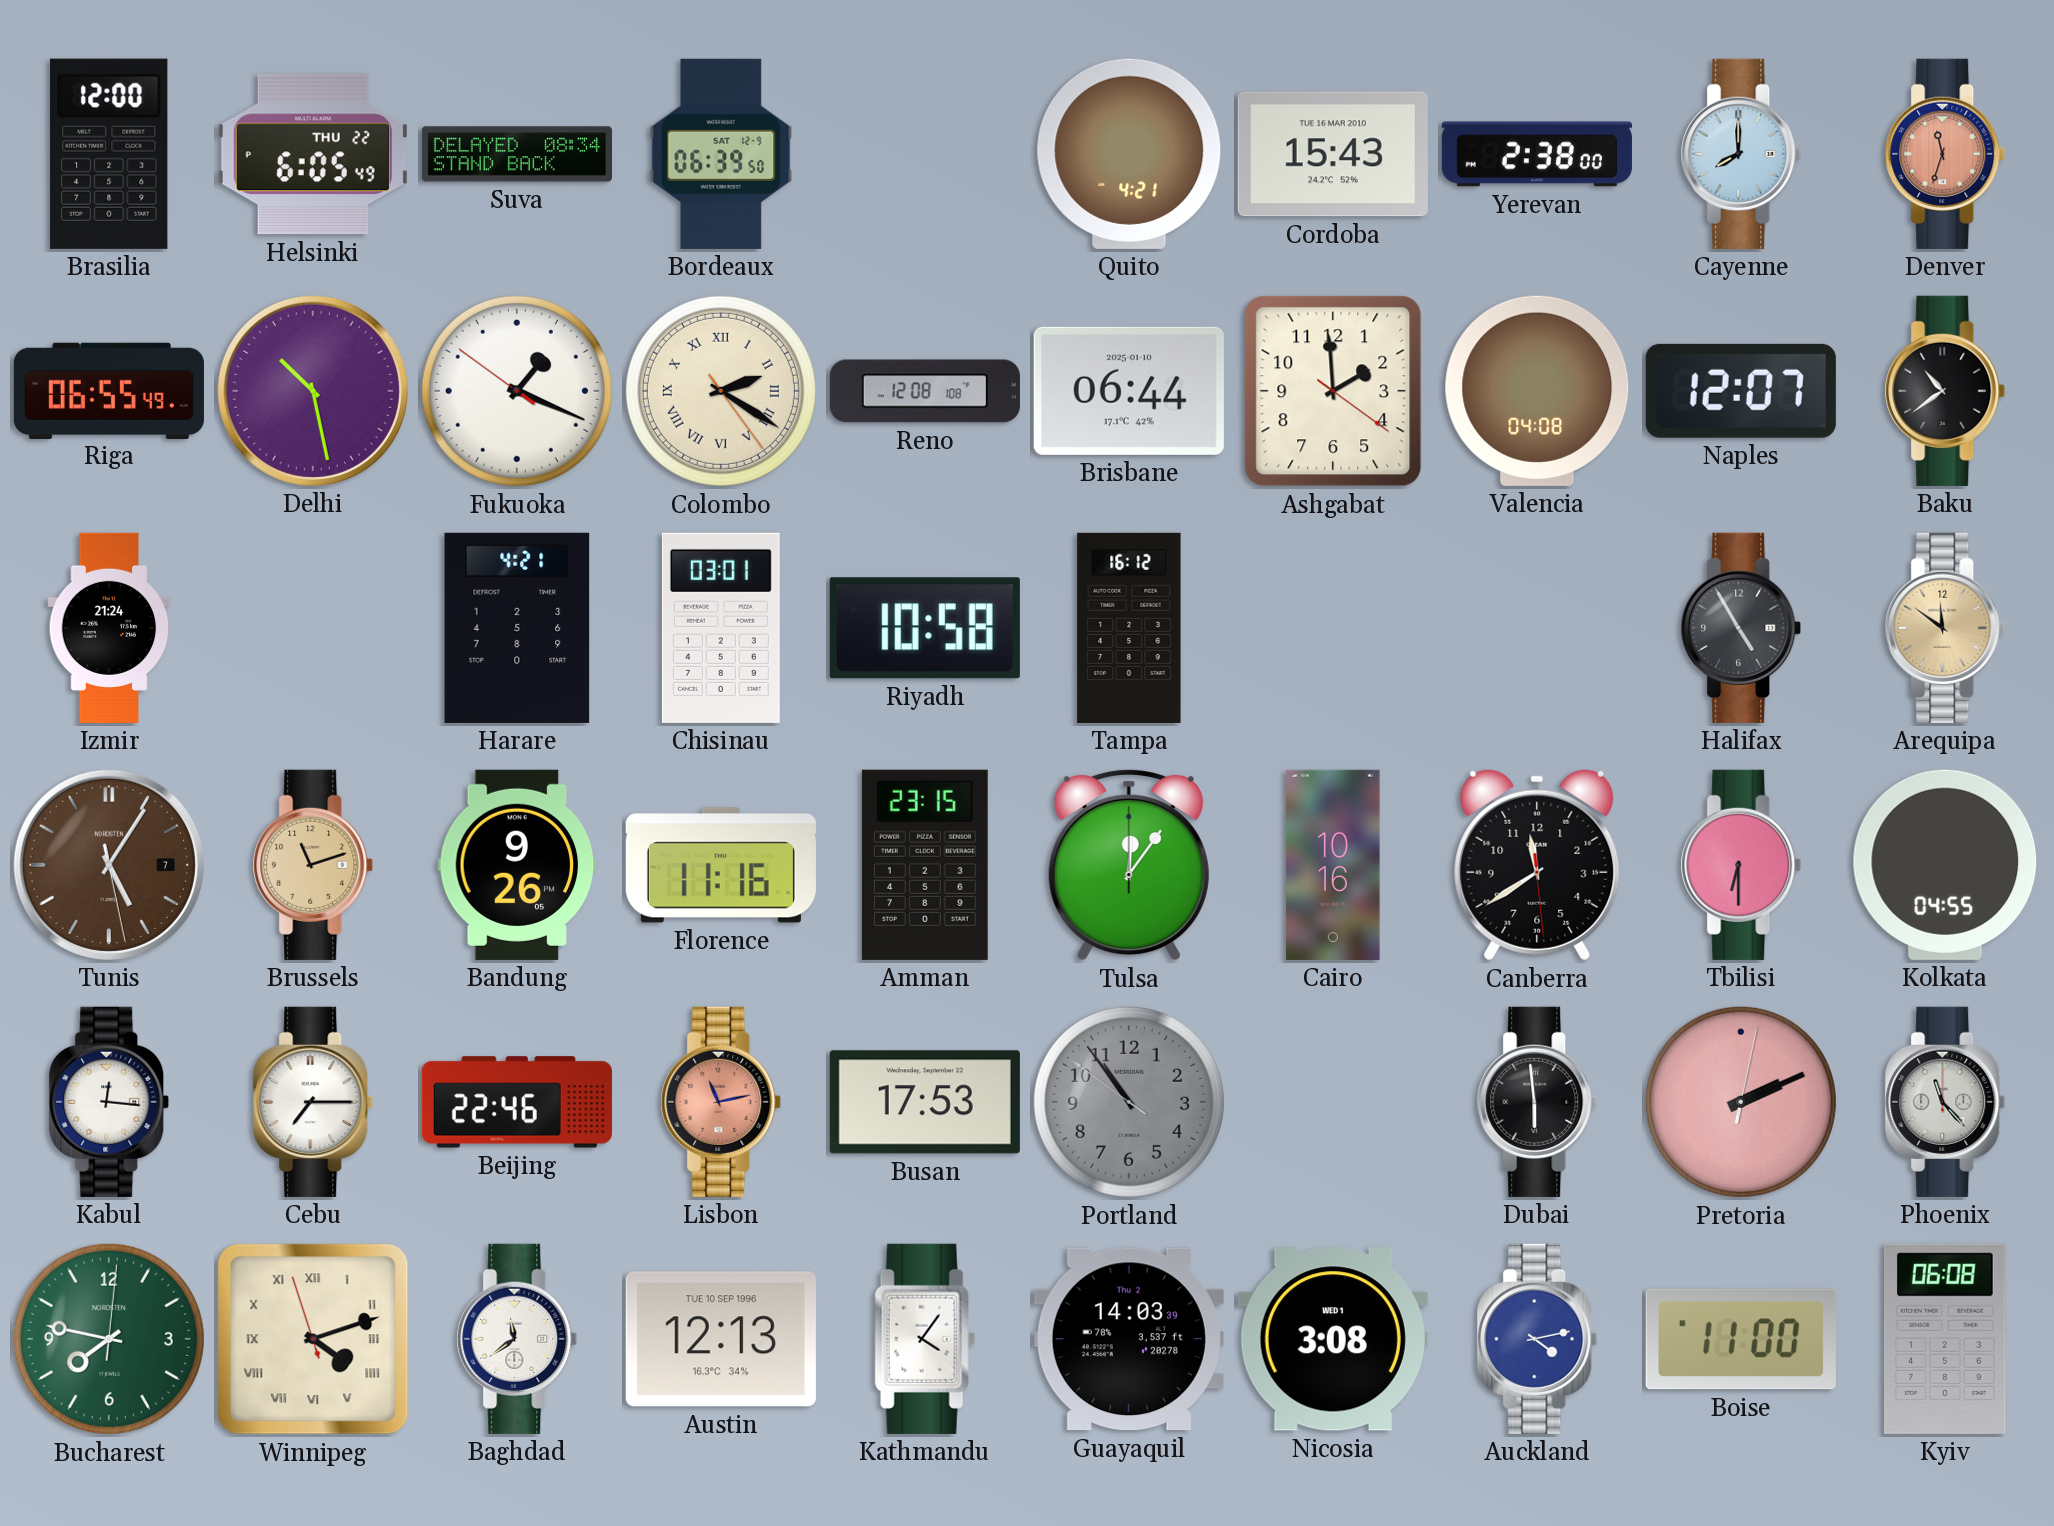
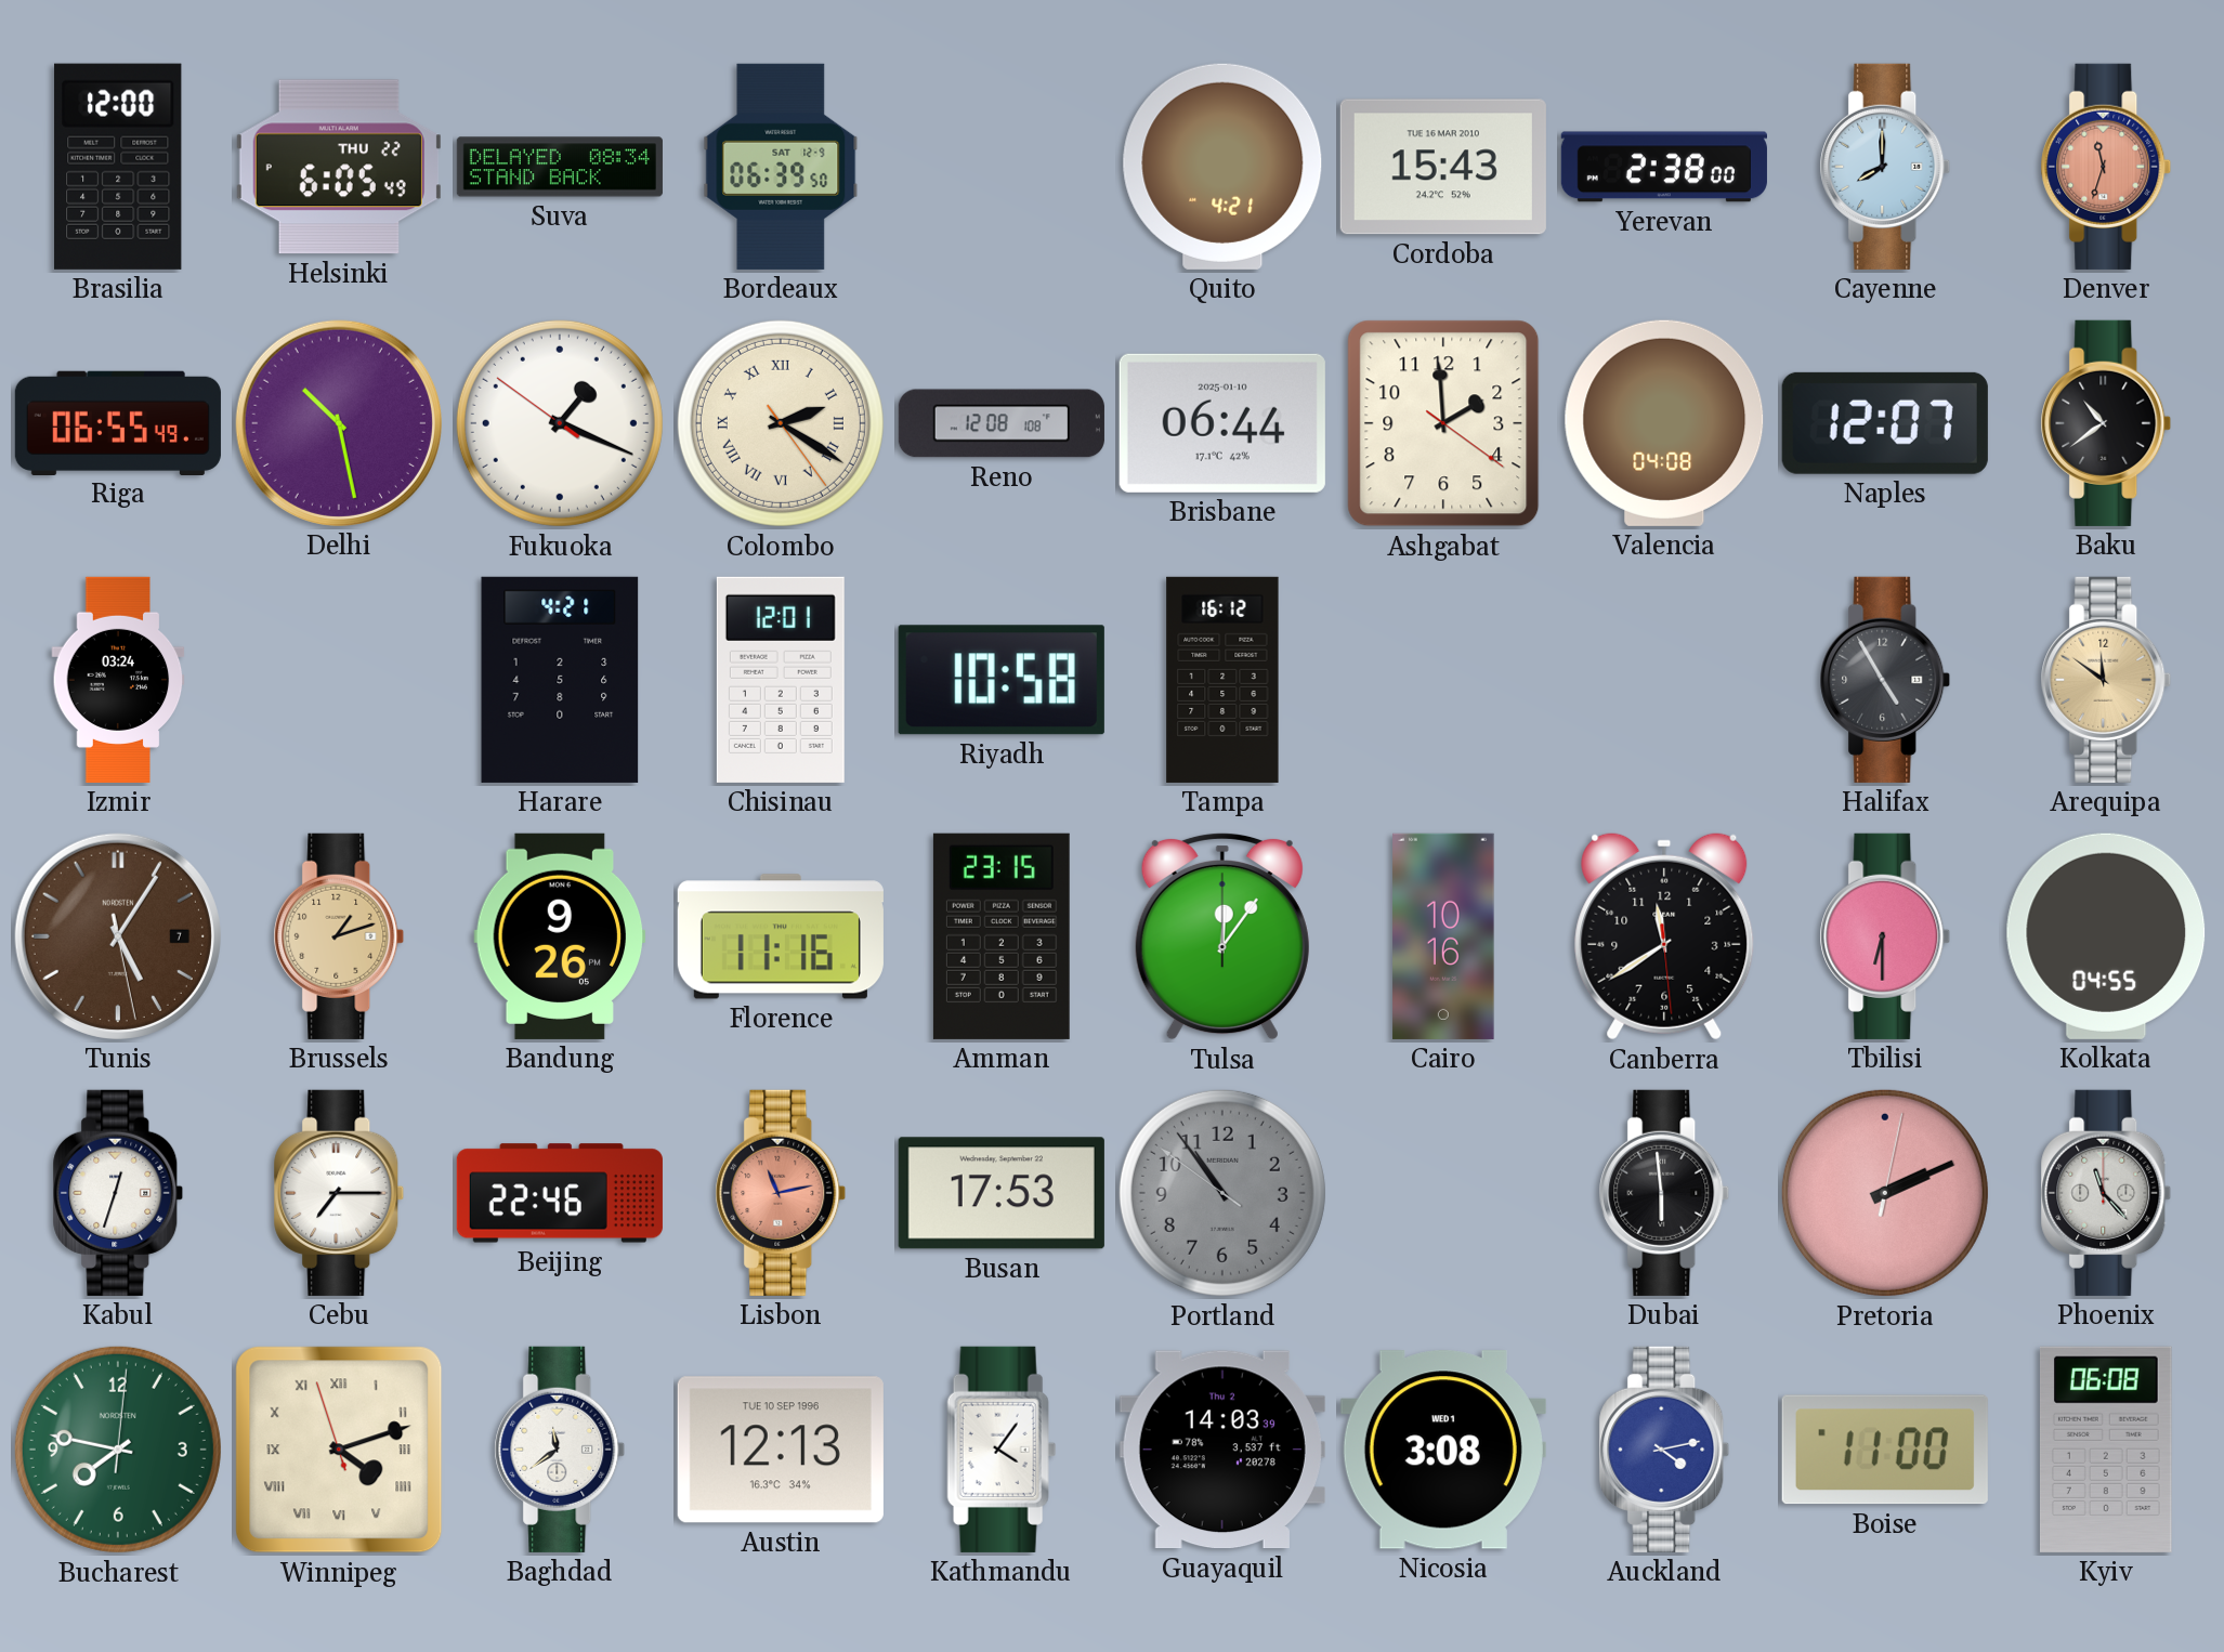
Izmir: 21:24 -> 03:24 (118, 680)
Chisinau: 03:01 -> 12:01 (781, 680)
Brussels: 11:12 -> 1:12 (339, 936)
Kabul: 12:16 -> 12:33 (118, 1193)
